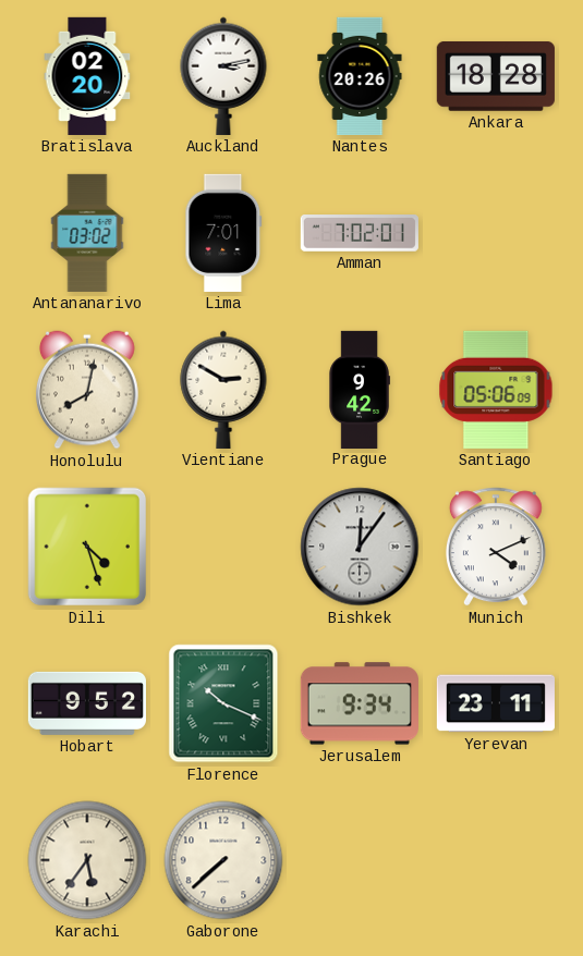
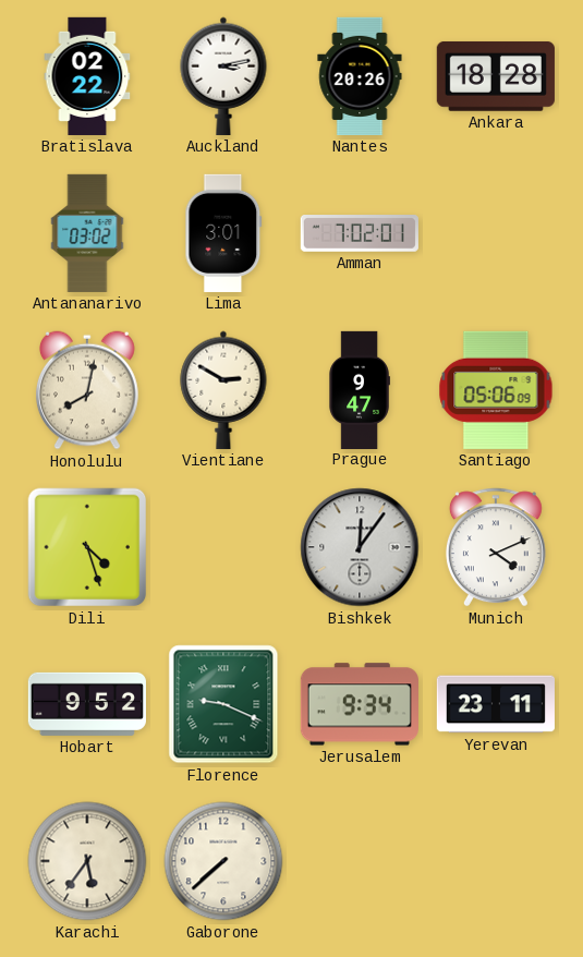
Bratislava: 02:20 -> 02:22 (87, 76)
Lima: 7:01 -> 3:01 (223, 233)
Prague: 9:42 -> 9:47 (360, 389)
Florence: 10:19 -> 9:19 (223, 704)
